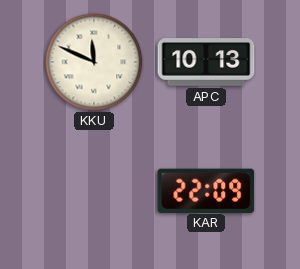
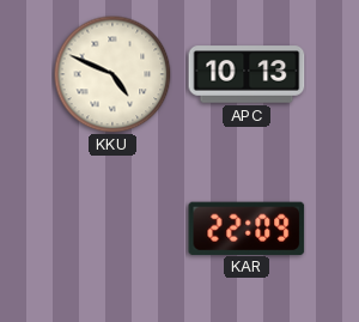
KKU: 11:49 -> 4:49 (112, 74)
